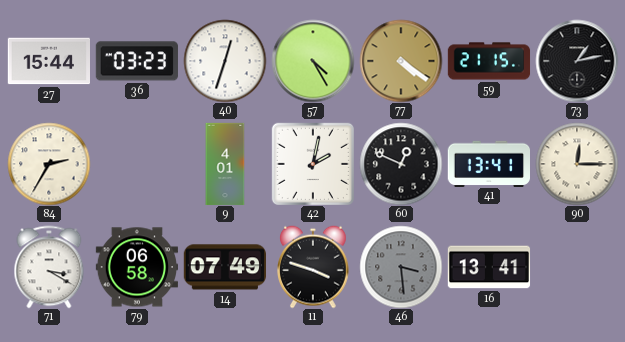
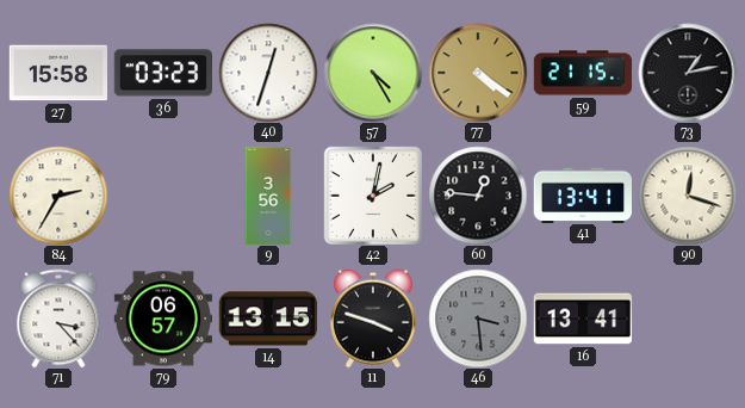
27: 15:44 -> 15:58 (57, 73)
9: 4:01 -> 3:56 (268, 196)
60: 12:49 -> 12:46 (478, 196)
90: 12:15 -> 12:18 (688, 196)
71: 3:20 -> 3:23 (58, 319)
79: 06:58 -> 06:57 (162, 319)
14: 07:49 -> 13:15 (267, 319)
